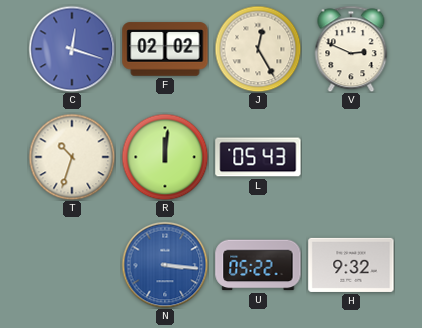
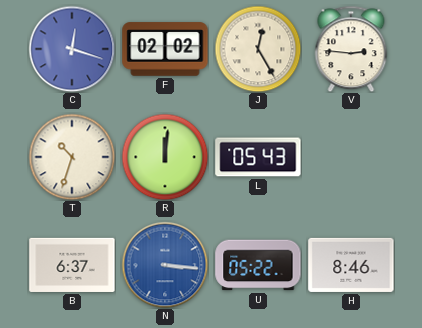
V: 2:49 -> 2:46 (351, 49)
B: none -> 6:37 (72, 265)
H: 9:32 -> 8:46 (351, 265)
